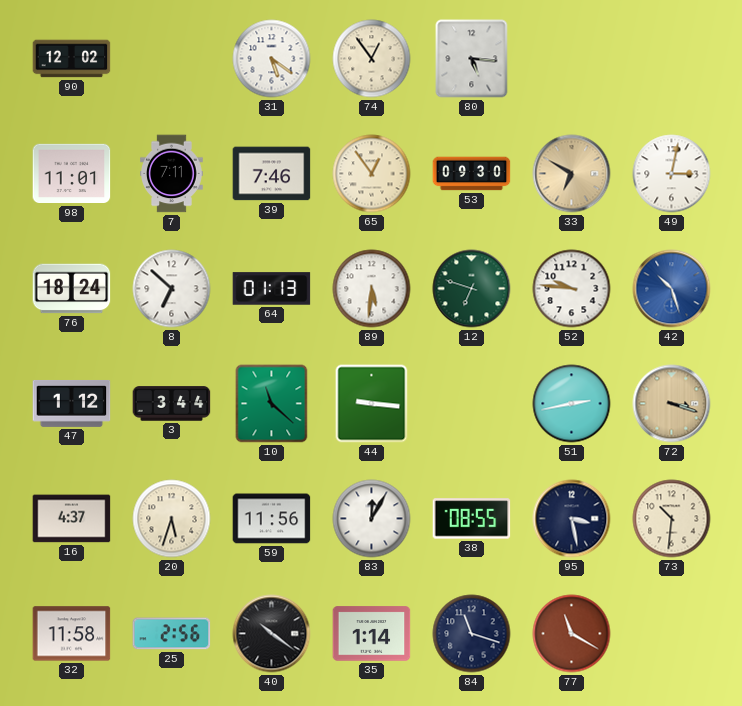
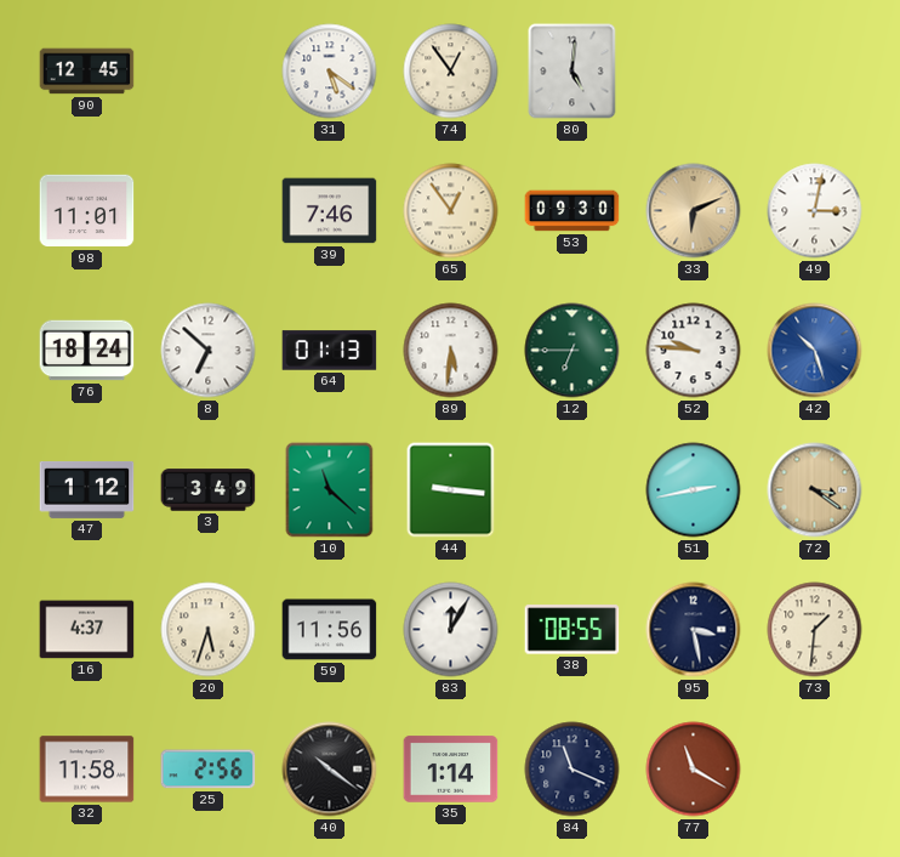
90: 12:02 -> 12:45 (87, 72)
80: 5:16 -> 5:01 (573, 72)
7: 7:11 -> none (172, 174)
33: 6:50 -> 6:11 (694, 211)
12: 6:48 -> 6:45 (573, 351)
3: 3:44 -> 3:49 (209, 490)
72: 3:18 -> 3:21 (815, 490)
73: 10:31 -> 1:31 (815, 630)
84: 11:18 -> 11:19 (573, 770)
